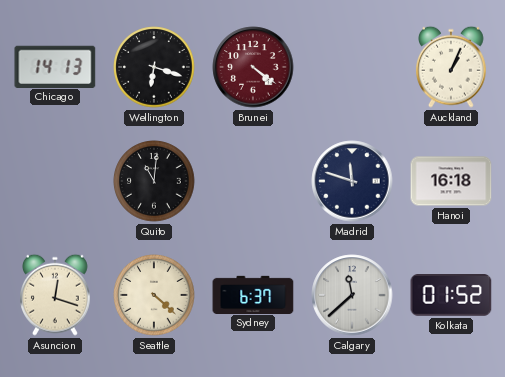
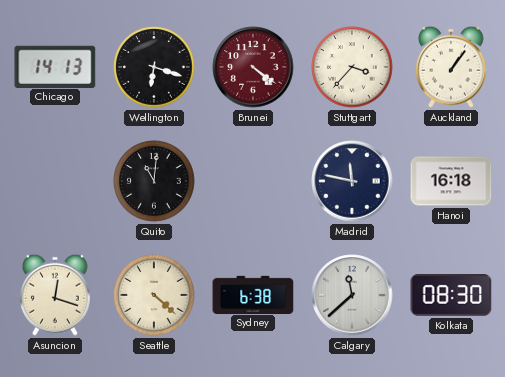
Stuttgart: none -> 3:37 (352, 67)
Auckland: 1:04 -> 1:06 (452, 67)
Madrid: 11:48 -> 11:47 (352, 181)
Sydney: 6:37 -> 6:38 (253, 294)
Kolkata: 01:52 -> 08:30 (451, 296)
